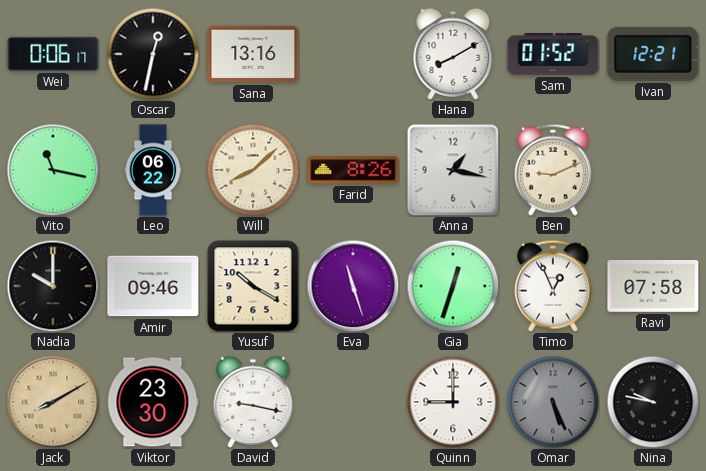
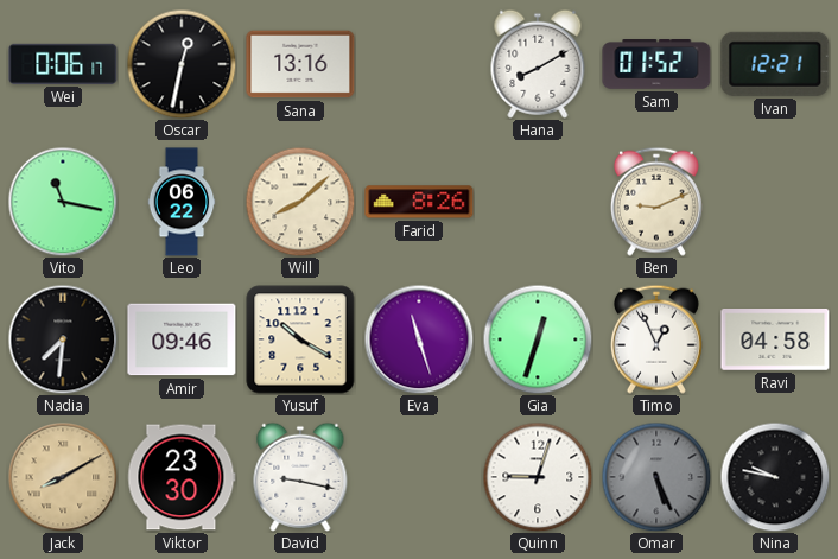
Anna: 1:17 -> none (453, 170)
Nadia: 10:00 -> 7:31 (63, 339)
Ravi: 07:58 -> 04:58 (775, 341)
Quinn: 9:00 -> 9:03 (538, 477)
